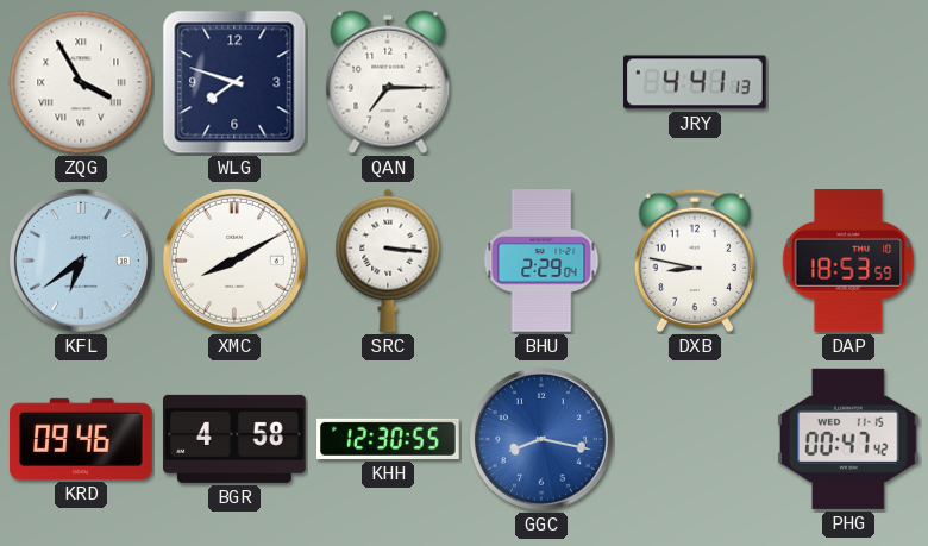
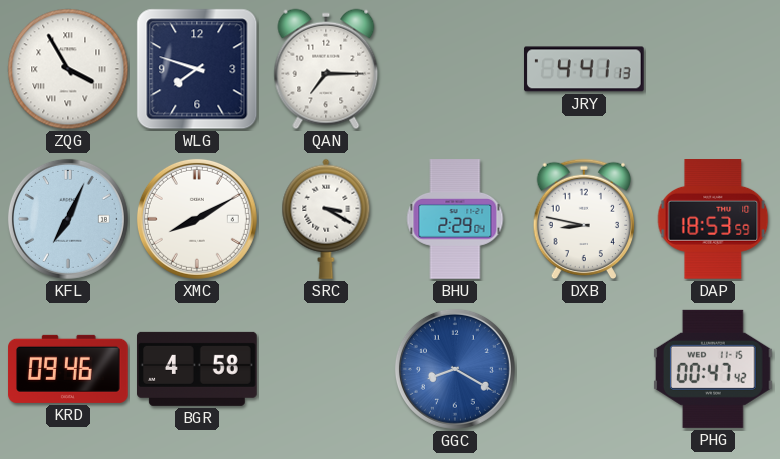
KFL: 6:39 -> 7:04 (68, 219)
SRC: 3:16 -> 3:20 (326, 219)
KHH: 12:30 -> none (388, 439)
GGC: 8:17 -> 8:20 (455, 369)
